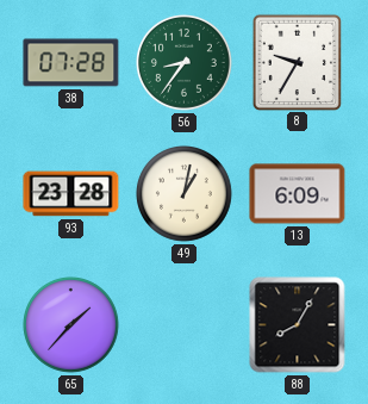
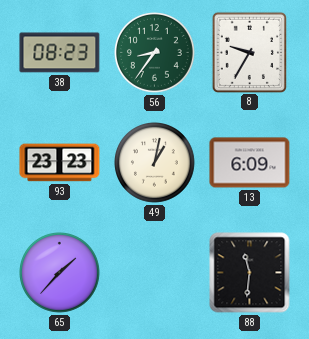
38: 07:28 -> 08:23 (60, 53)
93: 23:28 -> 23:23 (60, 163)
88: 8:05 -> 11:31 (250, 273)
